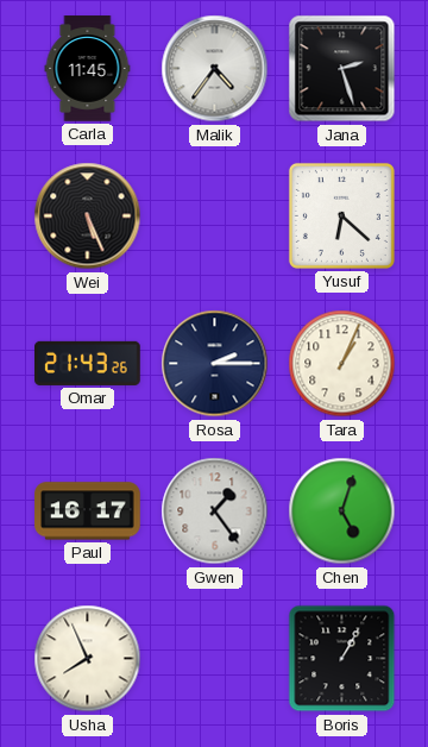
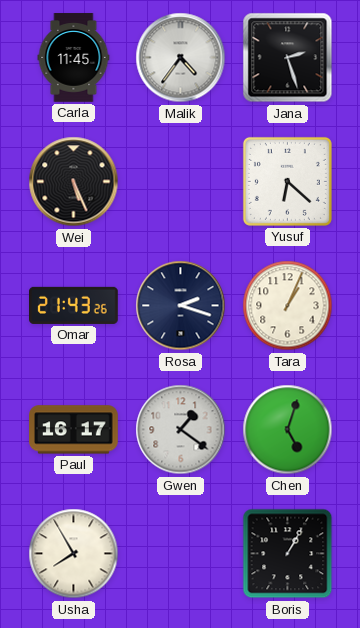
Rosa: 2:15 -> 2:18 (181, 306)
Gwen: 1:24 -> 1:21 (181, 430)
Usha: 7:56 -> 7:55 (74, 554)
